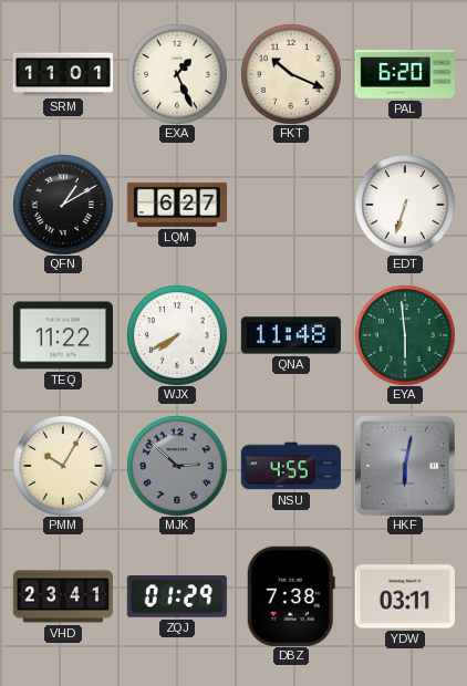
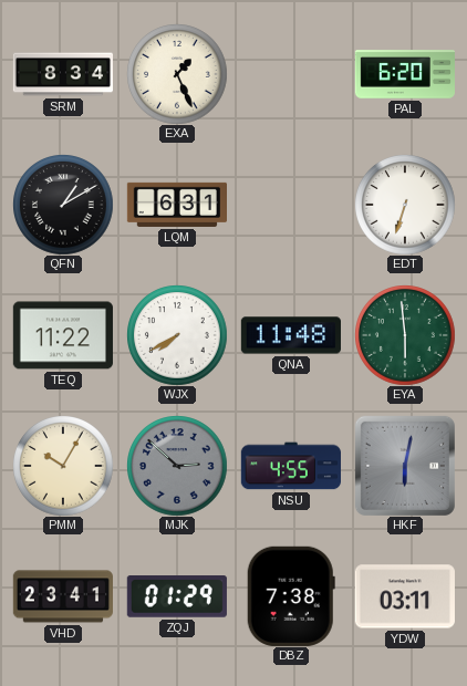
SRM: 11:01 -> 8:34 (62, 74)
FKT: 10:19 -> none (291, 74)
LQM: 6:27 -> 6:31 (176, 205)
